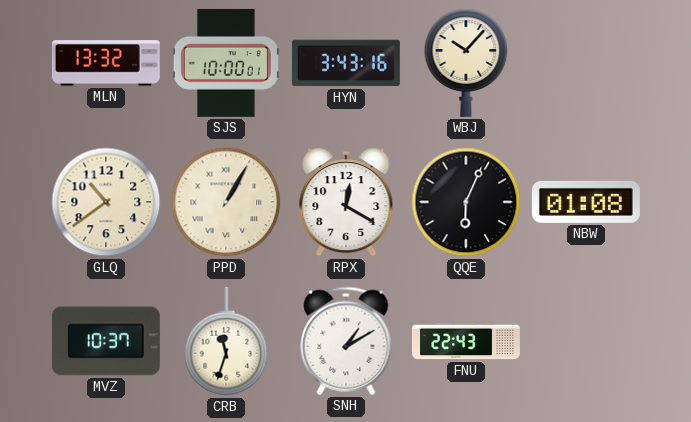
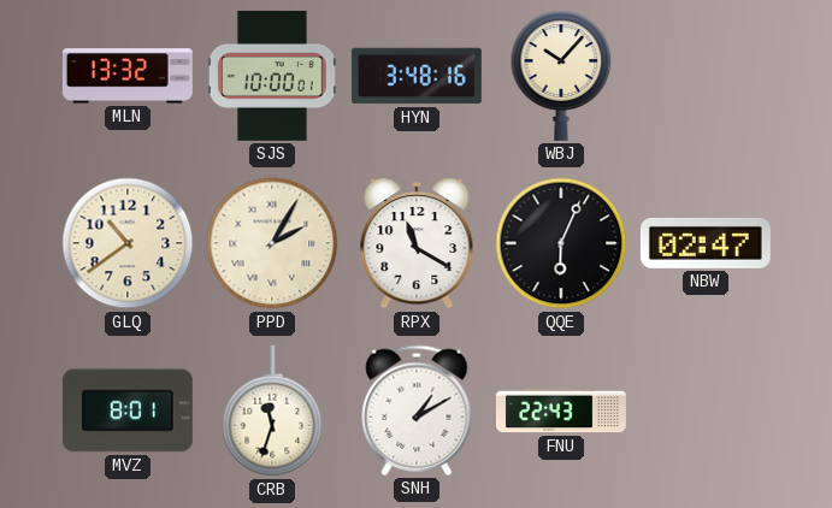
HYN: 3:43 -> 3:48 (417, 76)
PPD: 1:05 -> 2:05 (272, 243)
RPX: 12:20 -> 11:20 (417, 244)
NBW: 01:08 -> 02:47 (706, 243)
MVZ: 10:37 -> 8:01 (128, 410)
